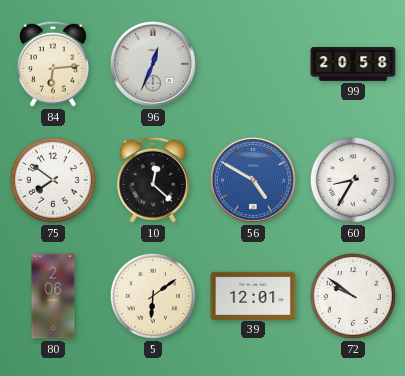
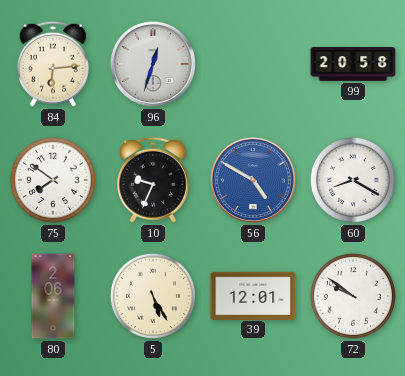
96: 12:34 -> 12:33 (153, 64)
10: 12:22 -> 9:34 (153, 180)
60: 8:35 -> 8:20 (353, 180)
5: 6:09 -> 5:25 (153, 296)
